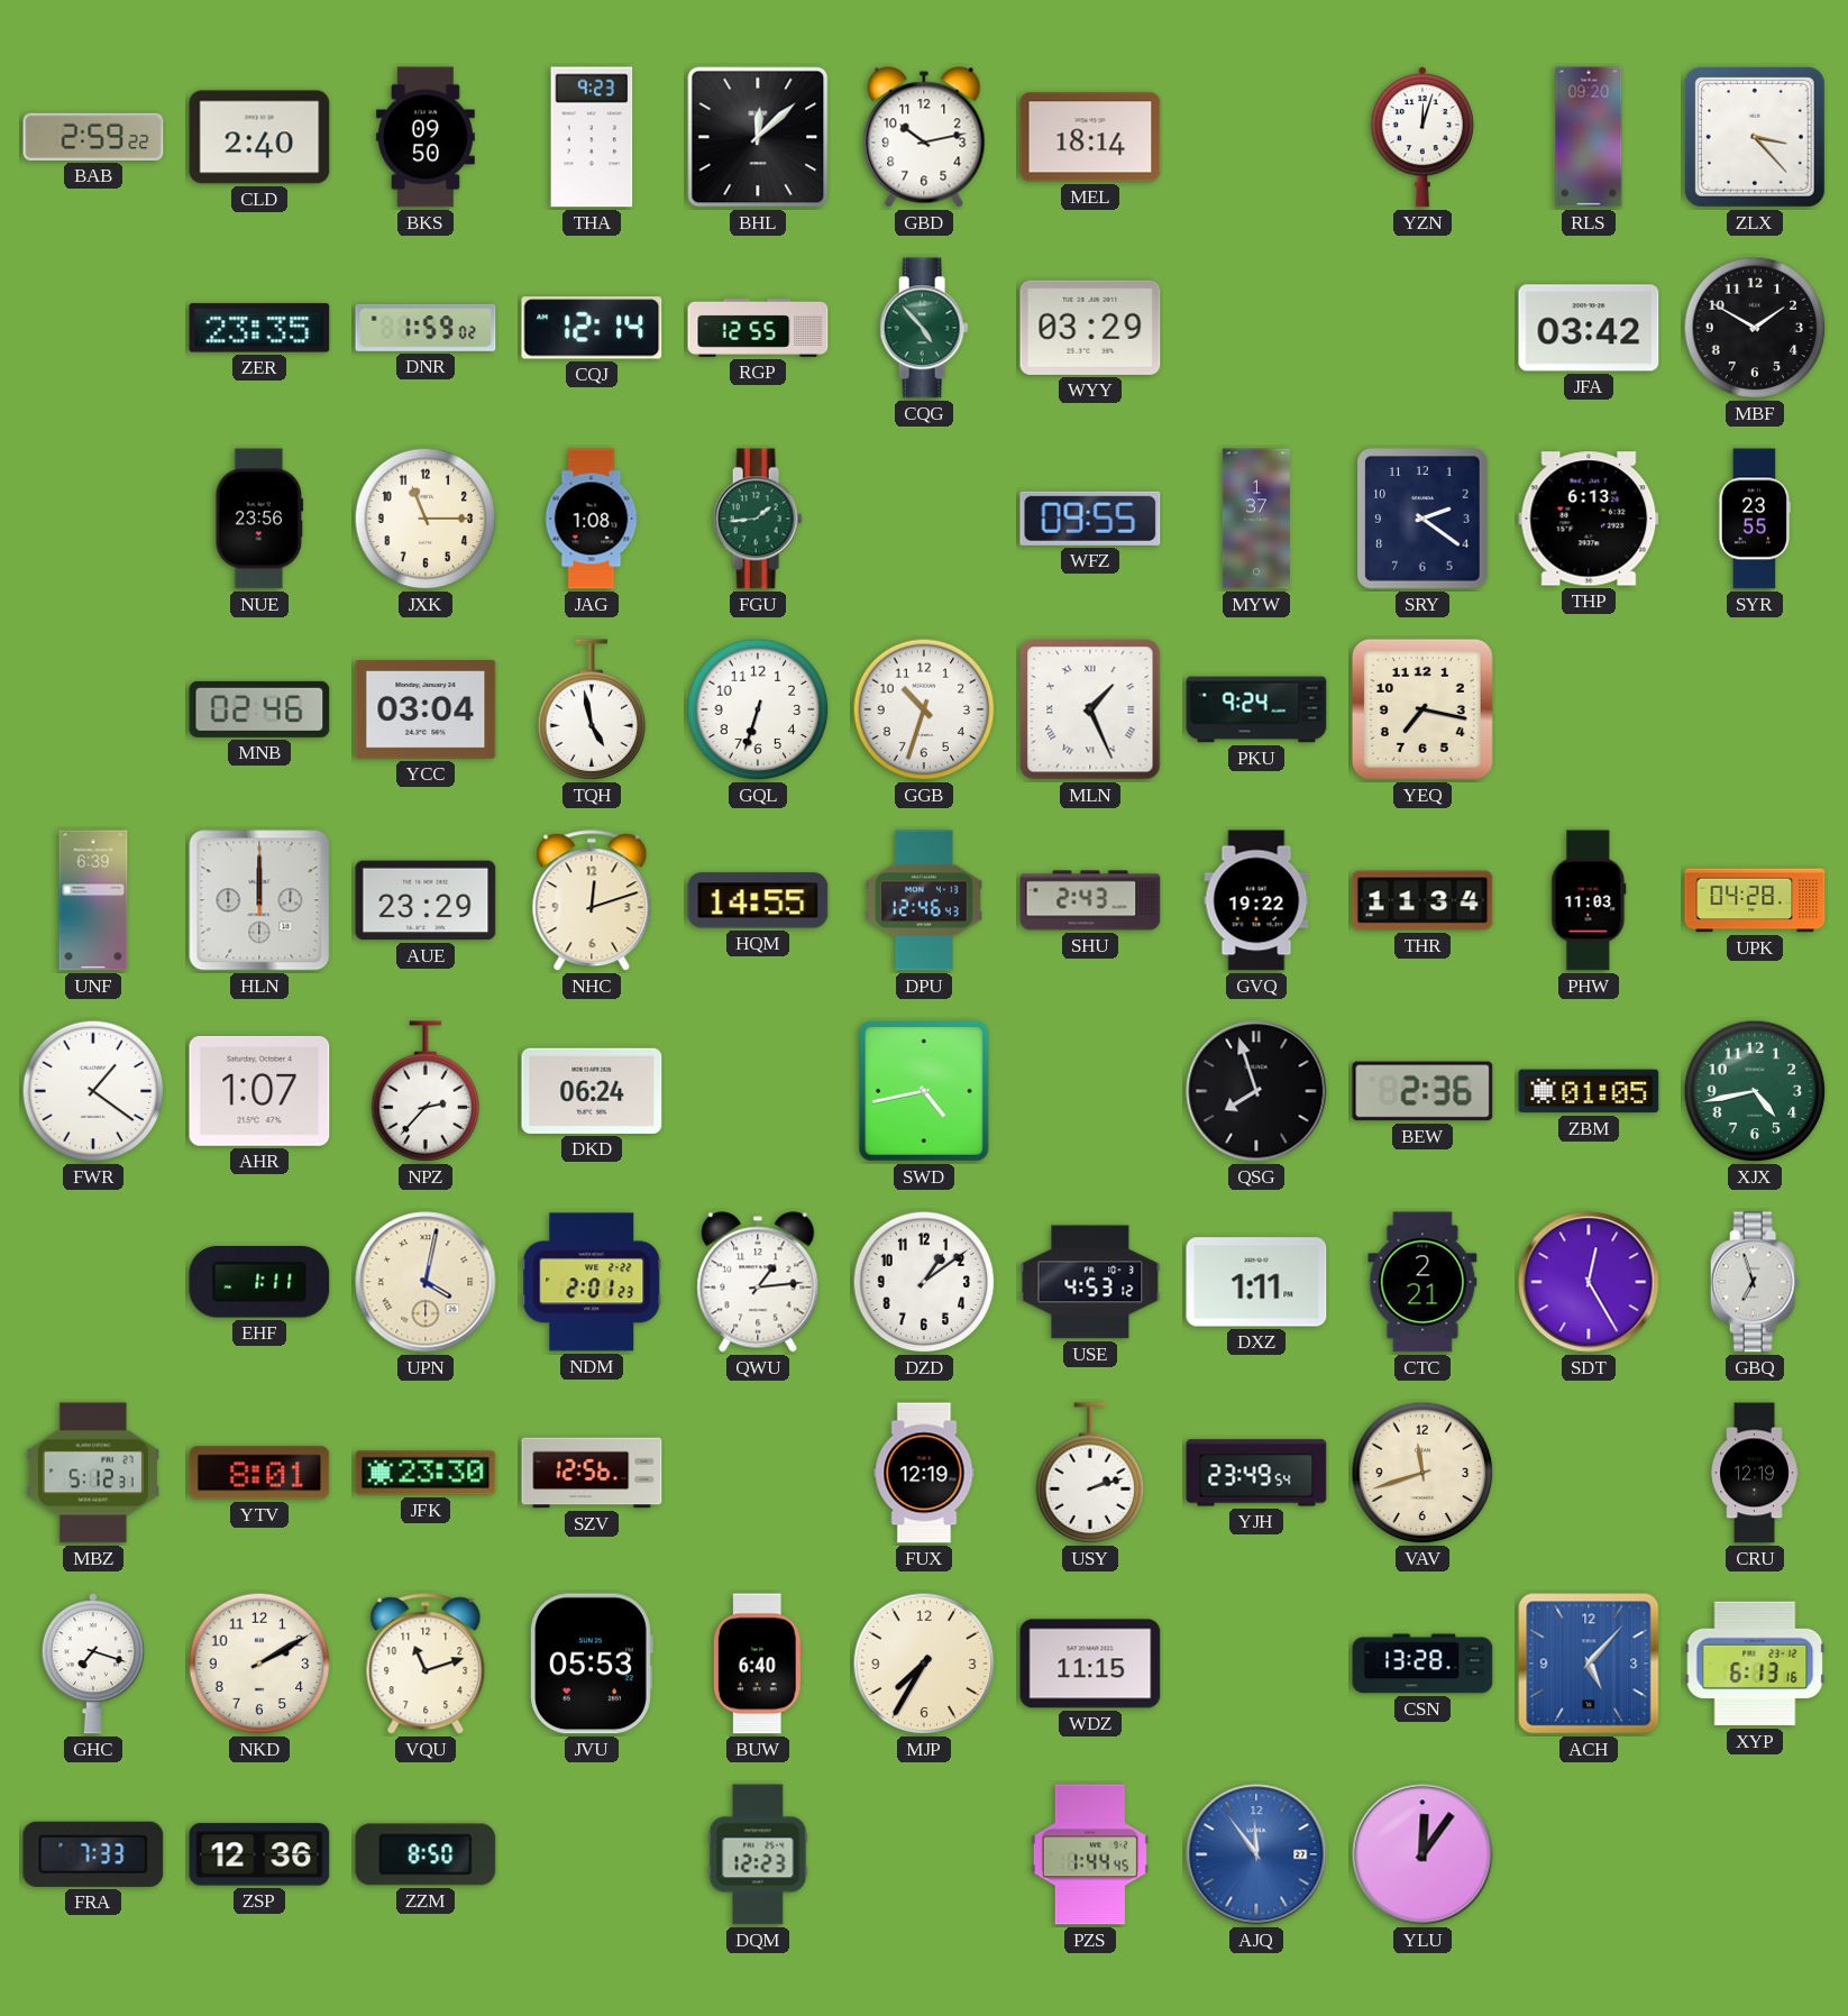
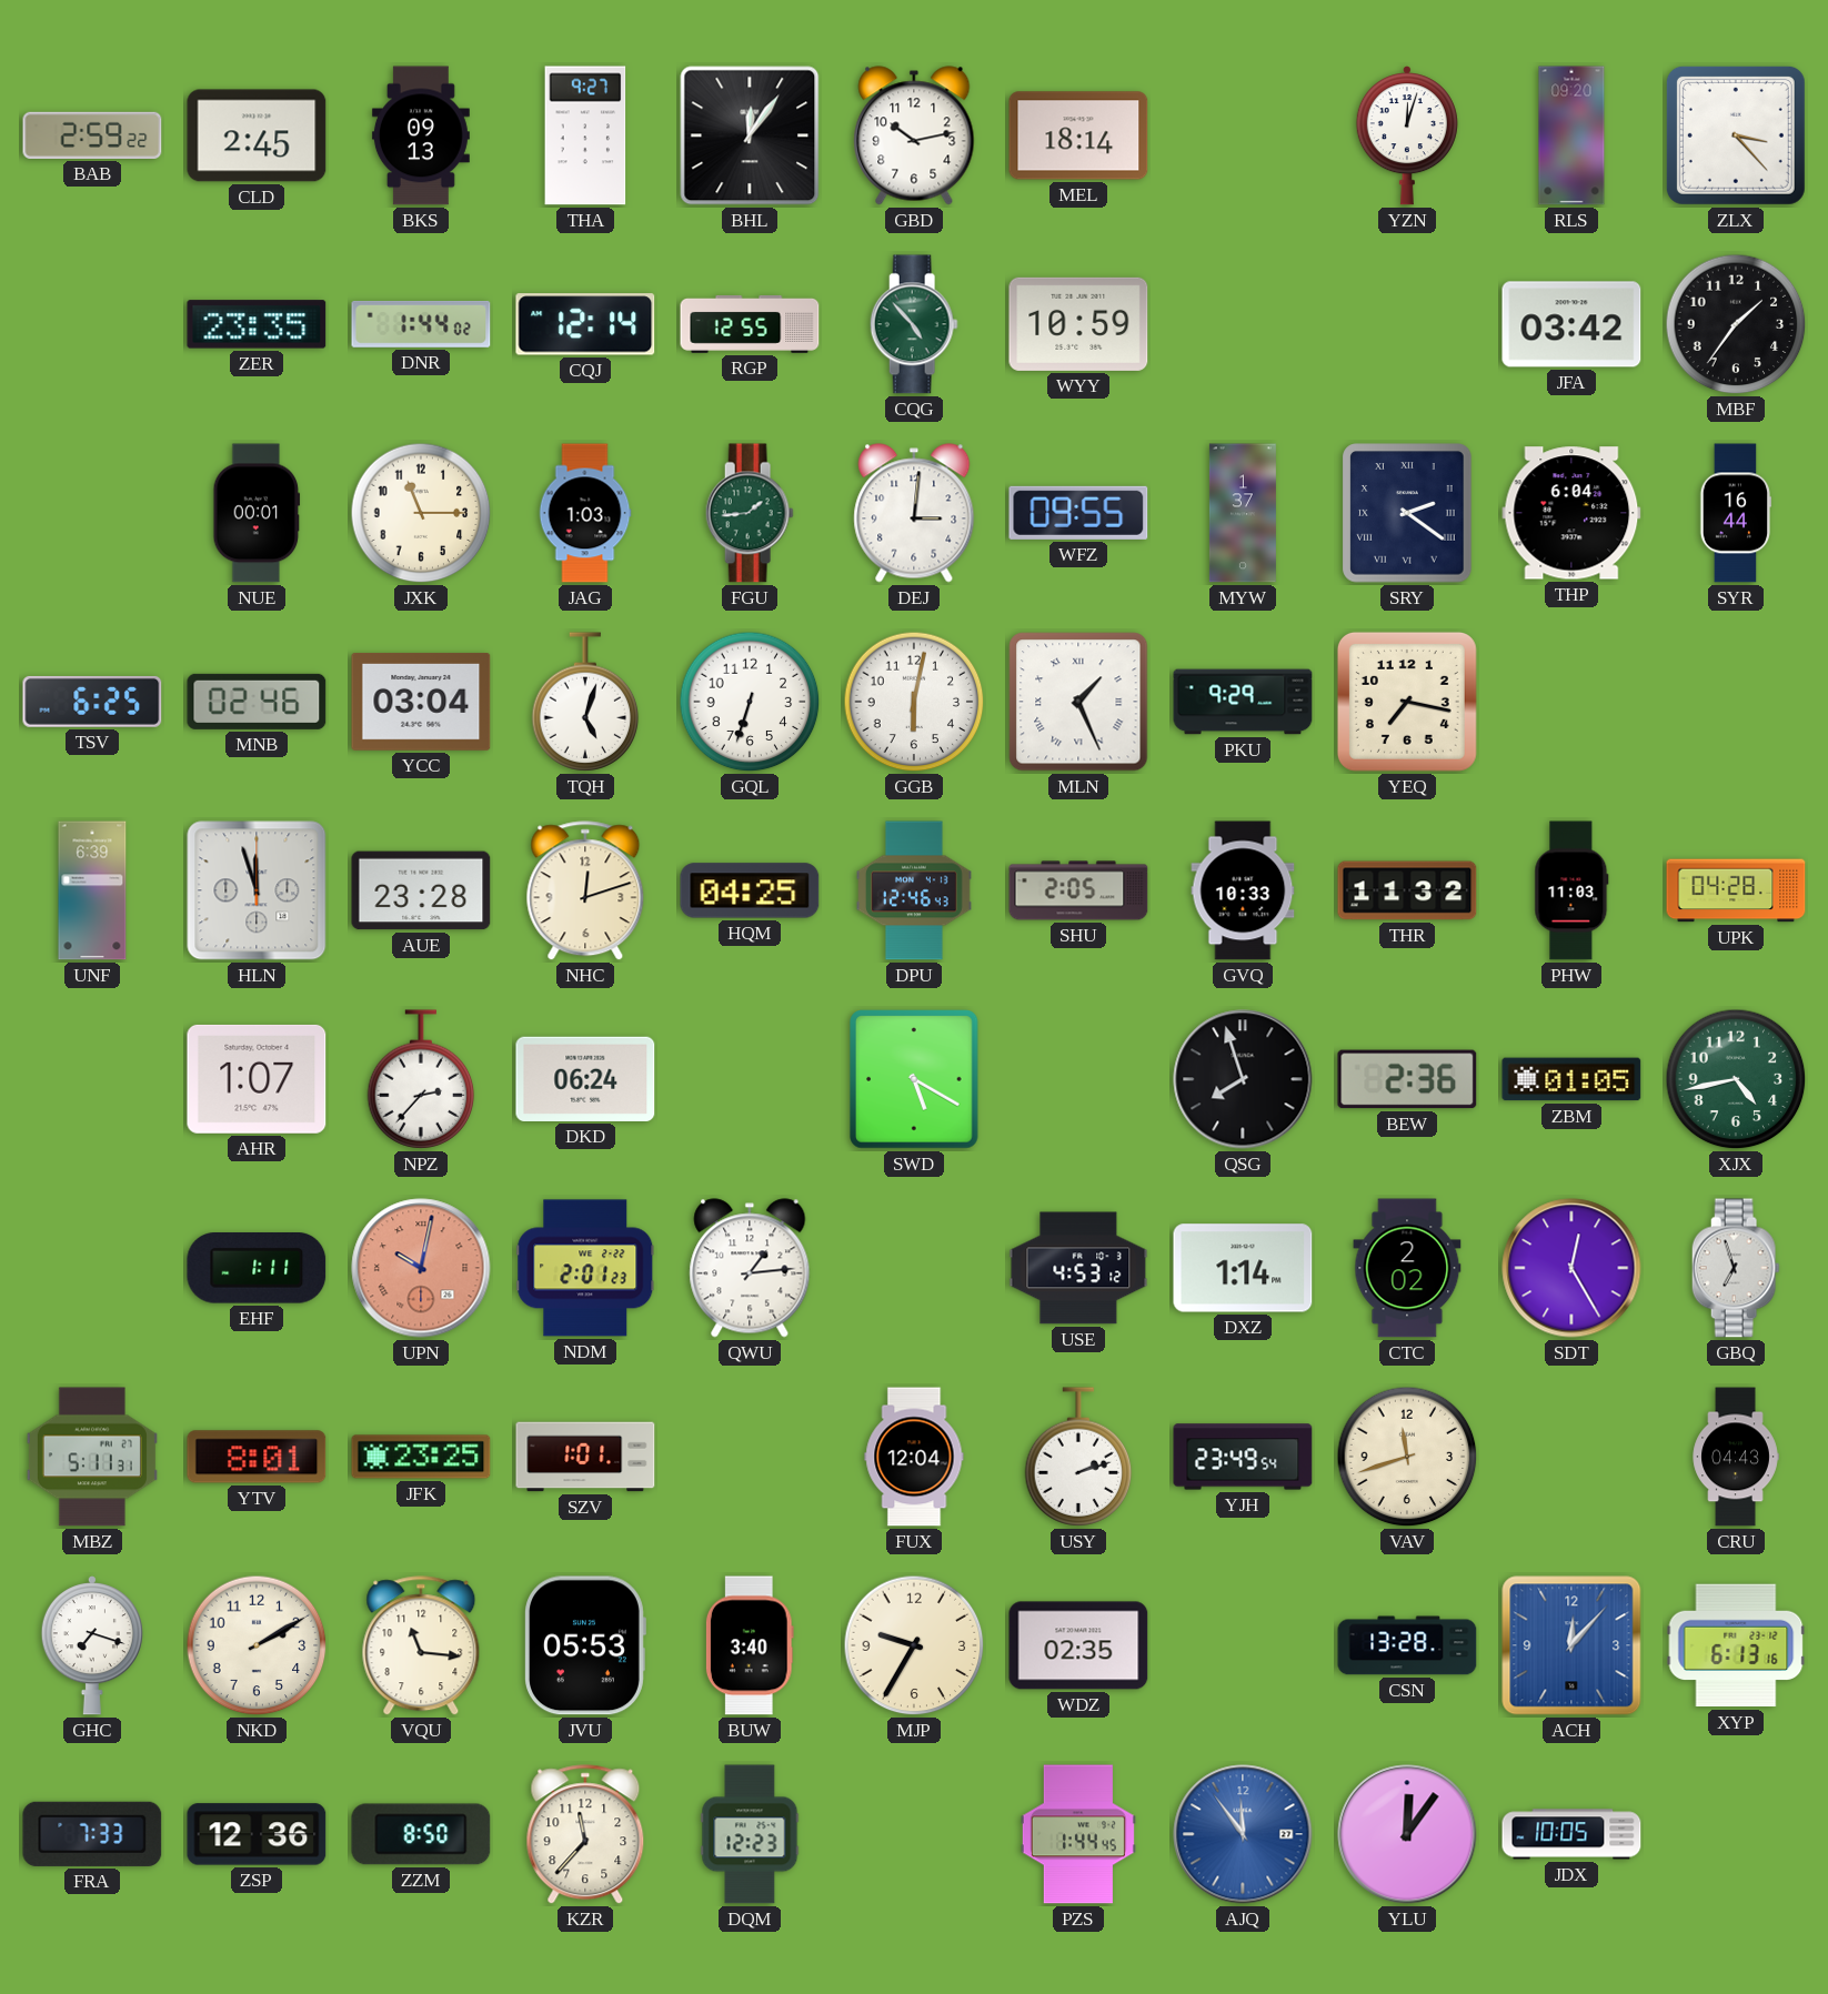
CLD: 2:40 -> 2:45 (257, 135)
BKS: 09:50 -> 09:13 (421, 135)
THA: 9:23 -> 9:27 (585, 135)
BHL: 12:08 -> 12:06 (750, 135)
DNR: 1:59 -> 1:44 (421, 324)
WYY: 03:29 -> 10:59 (1078, 324)
MBF: 1:50 -> 1:36 (1736, 324)
NUE: 23:56 -> 00:01 (257, 513)
JAG: 1:08 -> 1:03 (585, 513)
DEJ: none -> 3:01 (914, 513)
SRY numerals: Arabic -> Roman (1407, 513)
THP: 6:13 -> 6:04 (1571, 513)
SYR: 23:55 -> 16:44 (1736, 513)
TSV: none -> 6:25 (92, 702)
TQH: 4:58 -> 5:03 (585, 702)
GGB: 10:33 -> 6:02 (914, 702)
PKU: 9:24 -> 9:29 (1243, 702)
HLN: 12:00 -> 11:57 (257, 890)
AUE: 23:29 -> 23:28 (421, 890)
HQM: 14:55 -> 04:25 (750, 890)
SHU: 2:43 -> 2:05 (1078, 890)
GVQ: 19:22 -> 10:33 (1243, 890)
THR: 11:34 -> 11:32 (1407, 890)
FWR: 1:21 -> none (93, 1091)
SWD: 4:43 -> 5:20 (914, 1079)
UPN: 4:02 -> 10:02 (421, 1268)
UPN dial: cream -> salmon (421, 1268)
DZD: 1:09 -> none (924, 1282)
DXZ: 1:11 -> 1:14 (1243, 1268)
CTC: 2:21 -> 2:02 (1407, 1268)
MBZ: 5:12 -> 5:11 (92, 1457)
JFK: 23:30 -> 23:25 (421, 1457)
SZV: 12:56 -> 1:01 (585, 1457)
FUX: 12:19 -> 12:04 (914, 1457)
CRU: 12:19 -> 04:43 (1736, 1457)
VQU: 11:12 -> 11:16 (421, 1646)
BUW: 6:40 -> 3:40 (750, 1645)
MJP: 7:35 -> 9:35 (914, 1645)
WDZ: 11:15 -> 02:35 (1078, 1645)
ACH: 5:07 -> 12:07 (1571, 1645)
KZR: none -> 11:37 (585, 1835)
JDX: none -> 10:05 (1571, 1834)
